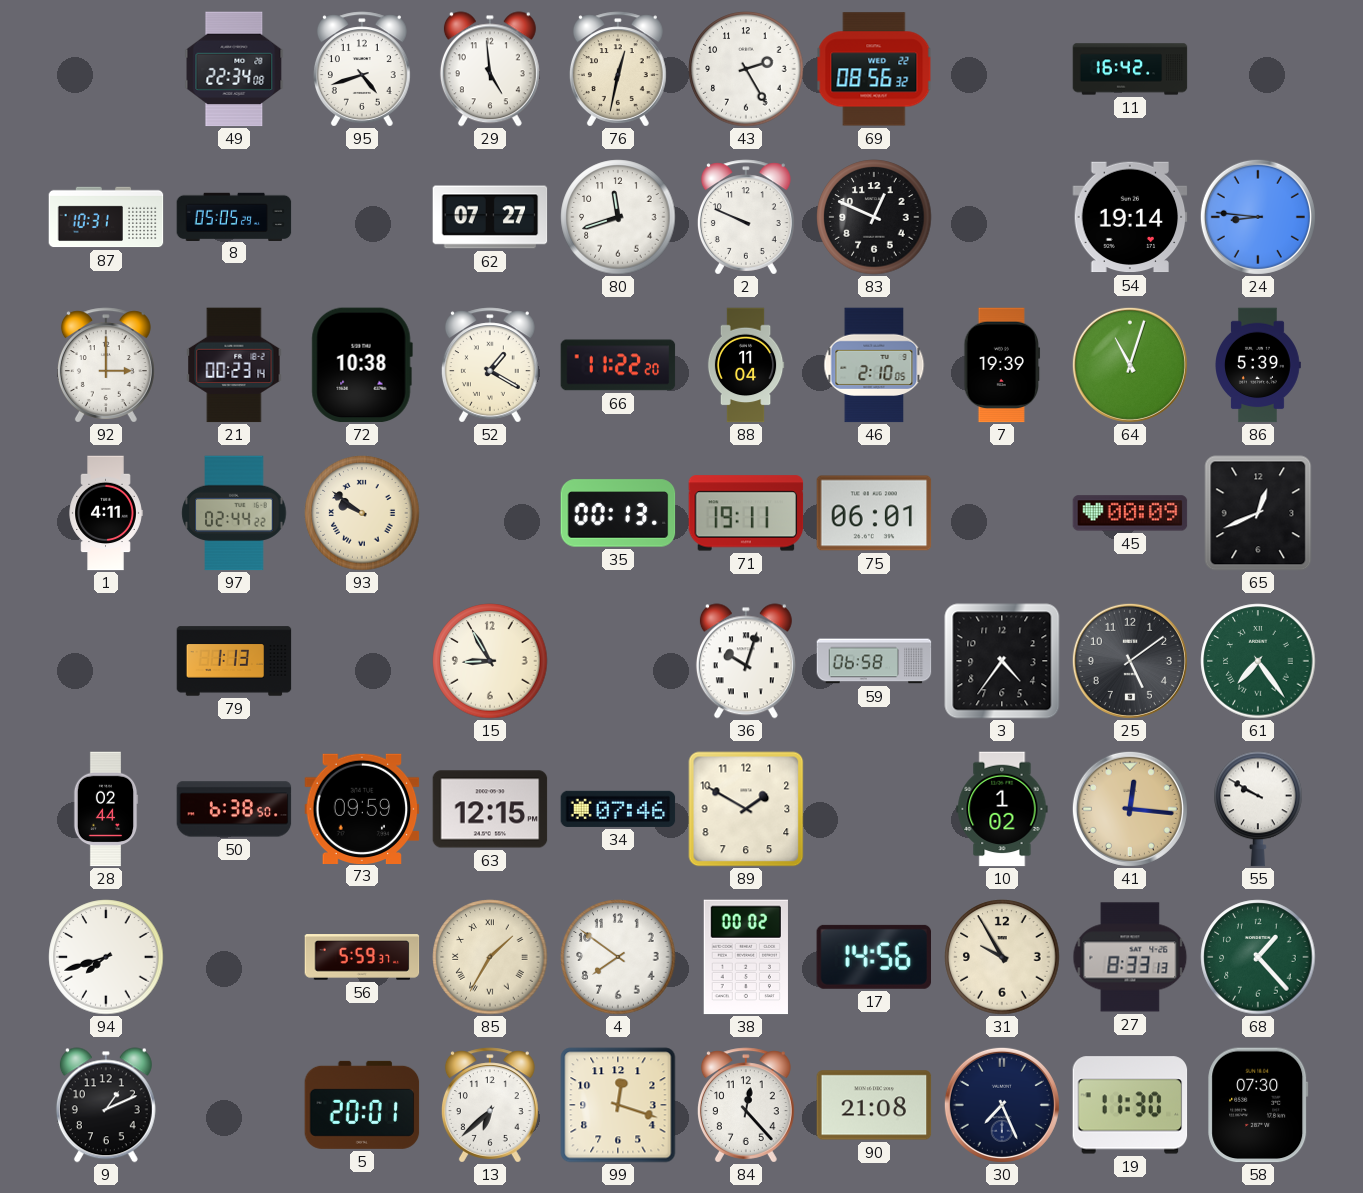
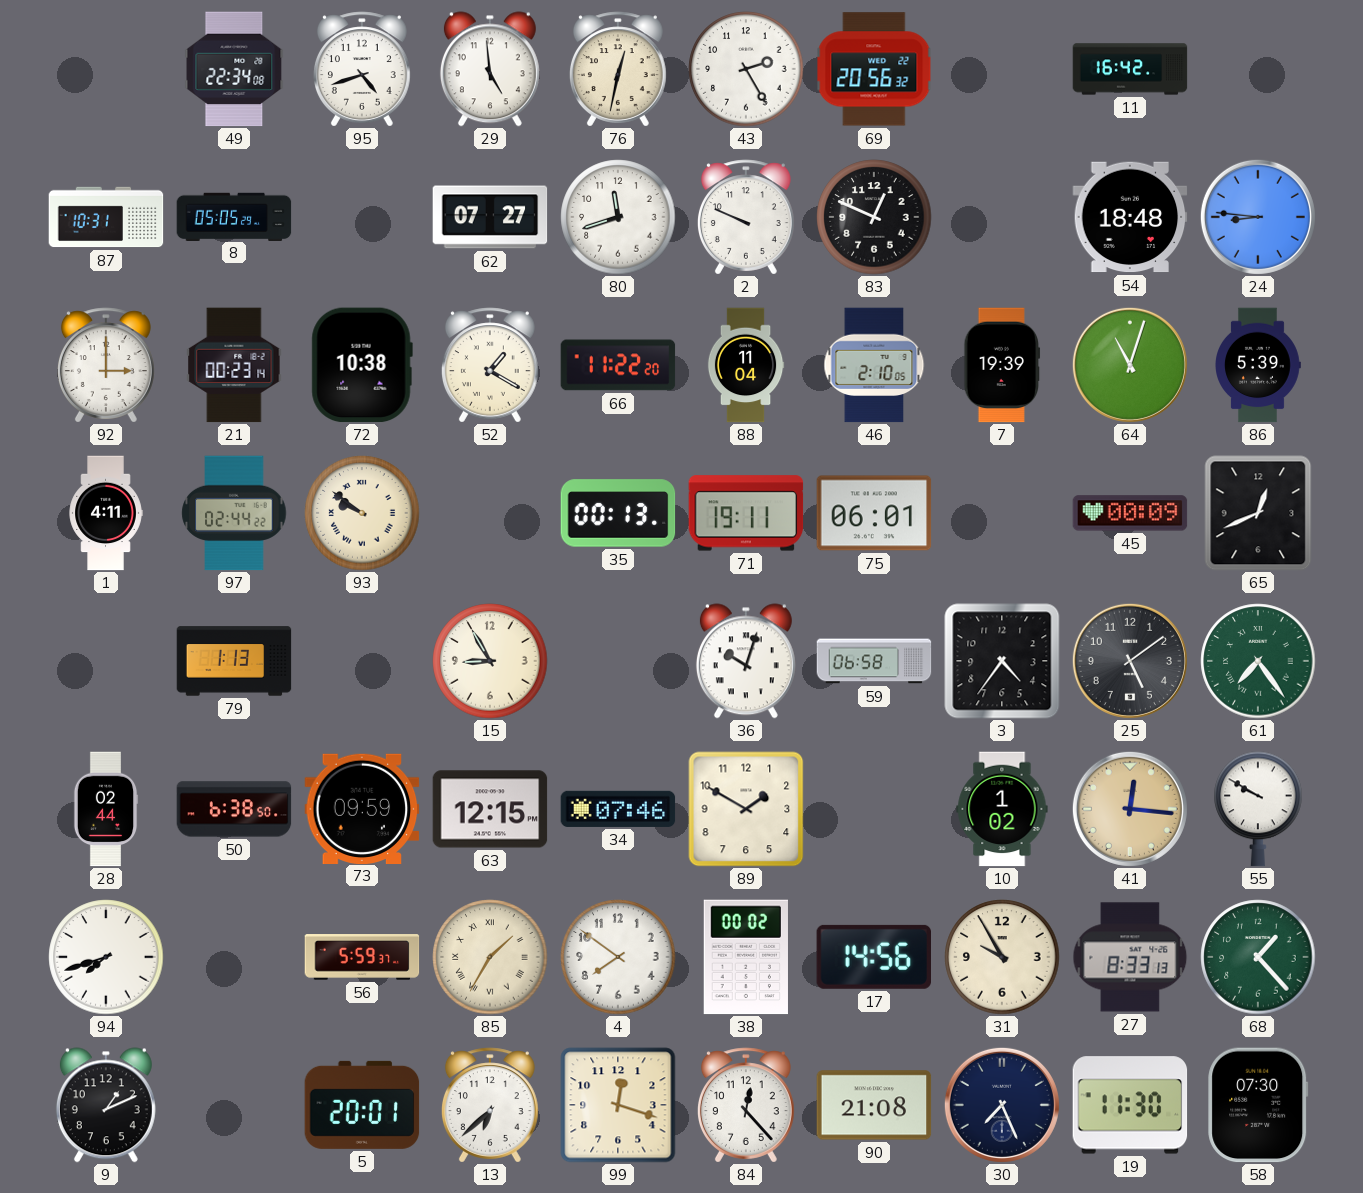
69: 08:56 -> 20:56 (874, 69)
54: 19:14 -> 18:48 (1130, 217)
